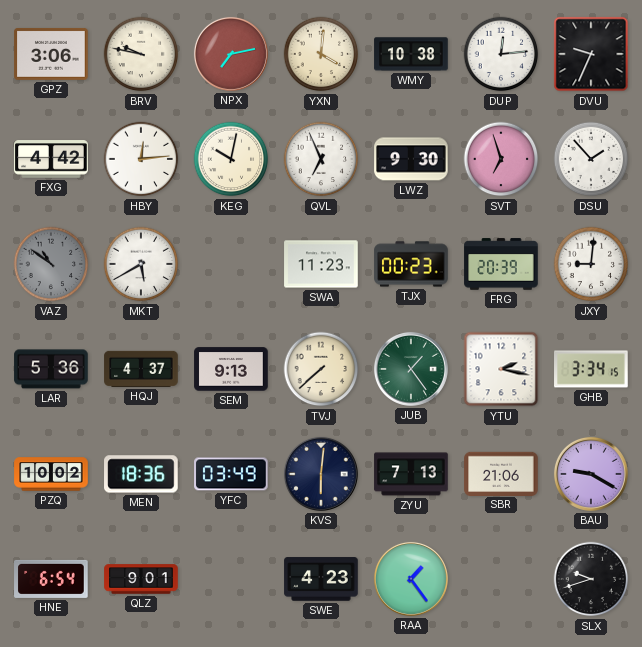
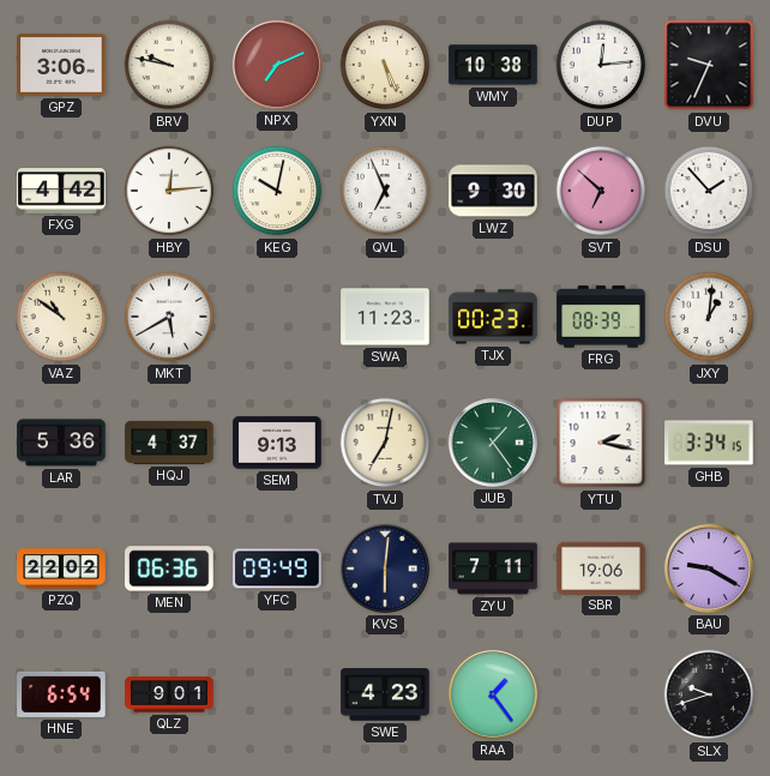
NPX: 7:13 -> 7:11 (277, 65)
YXN: 4:01 -> 5:26 (385, 65)
SVT: 6:57 -> 6:52 (601, 191)
VAZ dial: grey -> cream (61, 317)
FRG: 20:39 -> 08:39 (601, 317)
JXY: 9:01 -> 1:01 (709, 317)
TVJ: 7:38 -> 7:02 (385, 443)
PZQ: 10:02 -> 22:02 (61, 569)
MEN: 18:36 -> 06:36 (169, 569)
YFC: 03:49 -> 09:49 (277, 569)
ZYU: 7:13 -> 7:11 (493, 569)
SBR: 21:06 -> 19:06 (601, 567)
